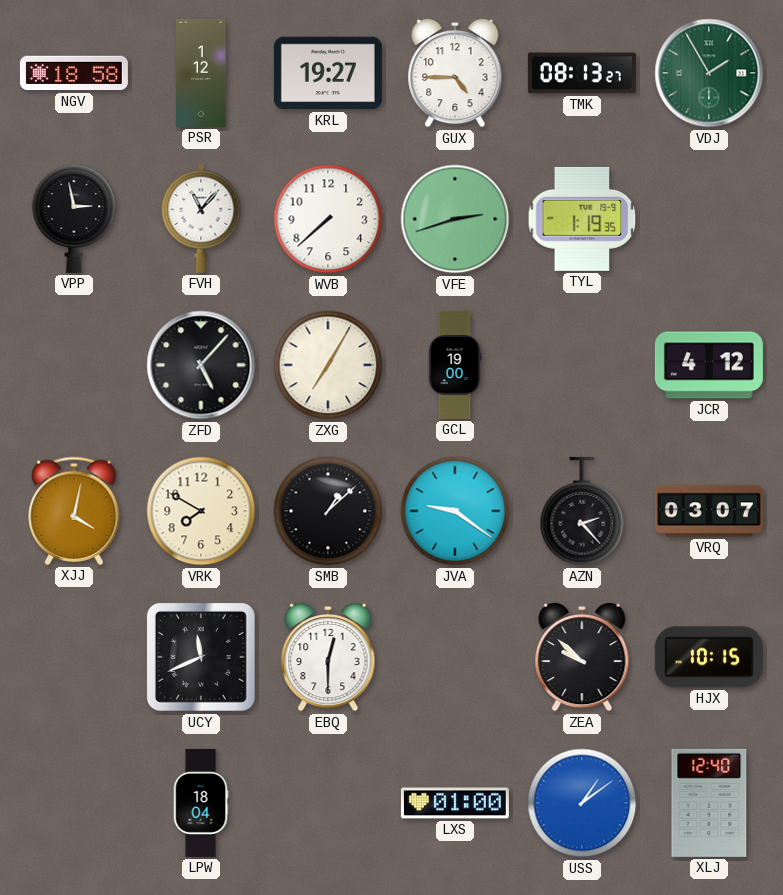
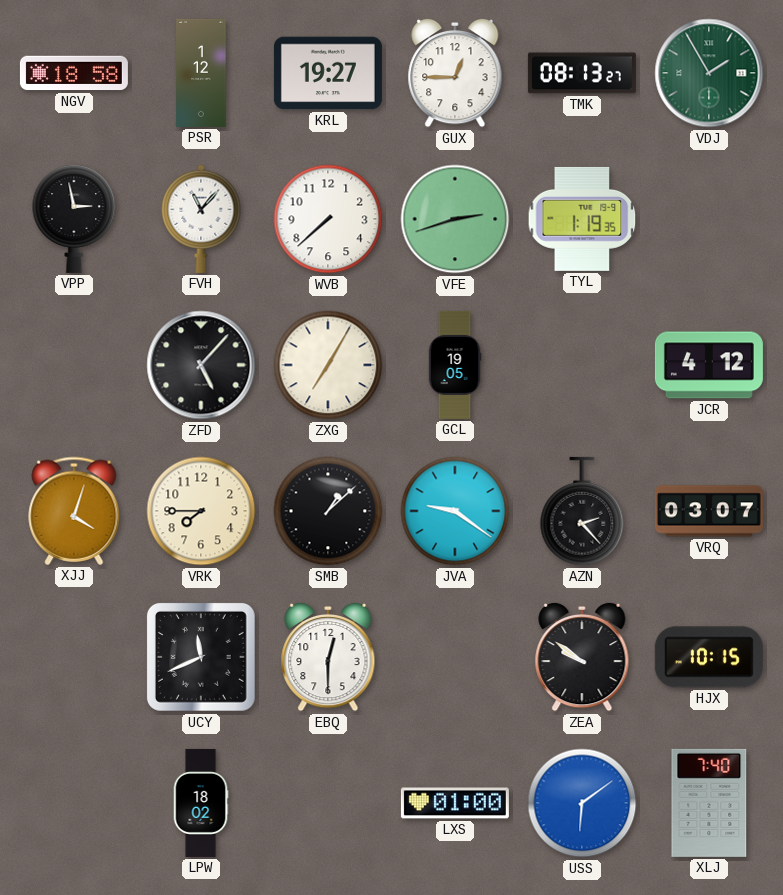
GUX: 4:45 -> 12:45 (455, 73)
GCL: 19:00 -> 19:05 (455, 365)
XJJ: 4:02 -> 4:03 (74, 511)
VRK: 7:50 -> 7:45 (201, 511)
ZEA: 9:52 -> 9:51 (582, 657)
LPW: 18:04 -> 18:02 (201, 803)
USS: 1:09 -> 6:09 (582, 803)
XLJ: 12:40 -> 7:40 (709, 803)
